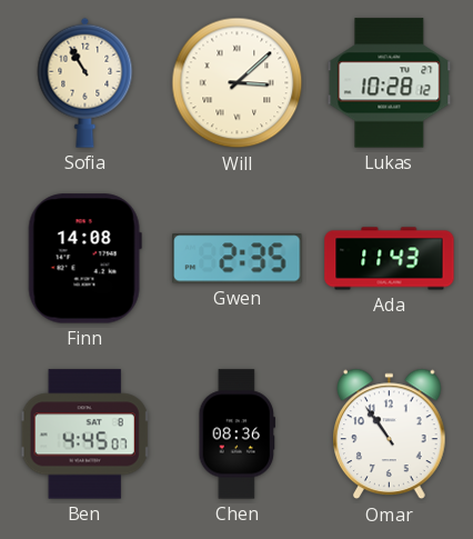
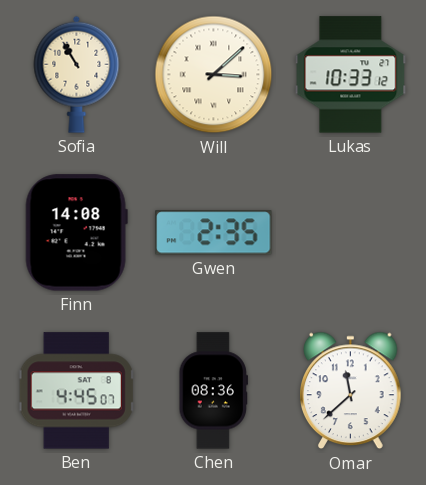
Lukas: 10:28 -> 10:33 (351, 75)
Ada: 11:43 -> none (390, 259)
Omar: 10:54 -> 11:38 (351, 391)
